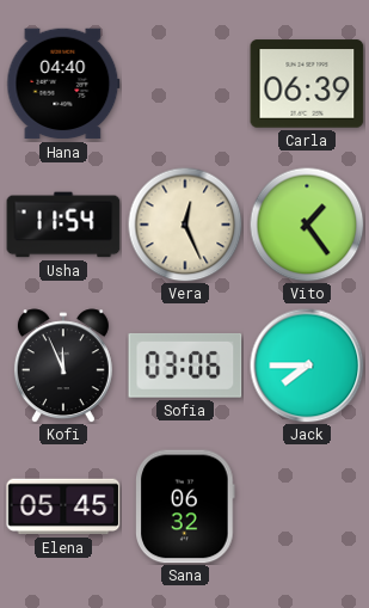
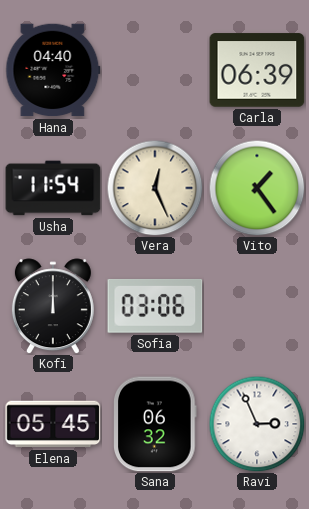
Kofi: 11:56 -> 12:00 (53, 306)
Jack: 7:45 -> none (307, 366)
Ravi: none -> 2:56 (257, 424)
